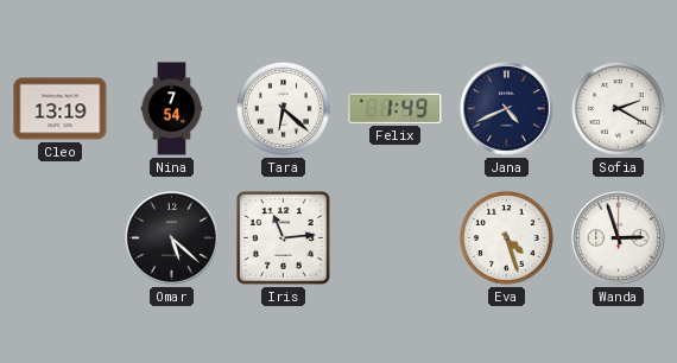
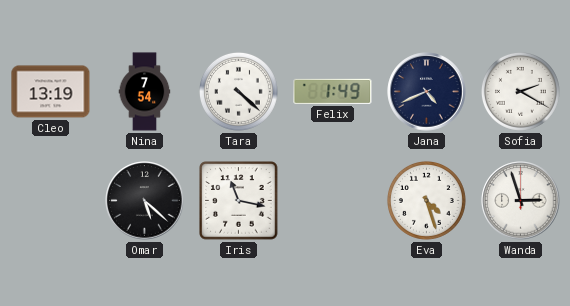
Tara: 6:22 -> 4:22 (238, 91)
Iris: 11:14 -> 11:17 (239, 201)
